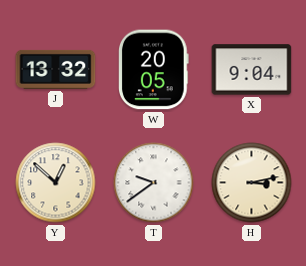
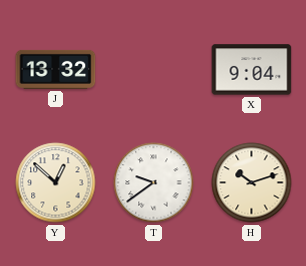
W: 20:05 -> none (154, 70)
H: 3:13 -> 10:12 (252, 183)
